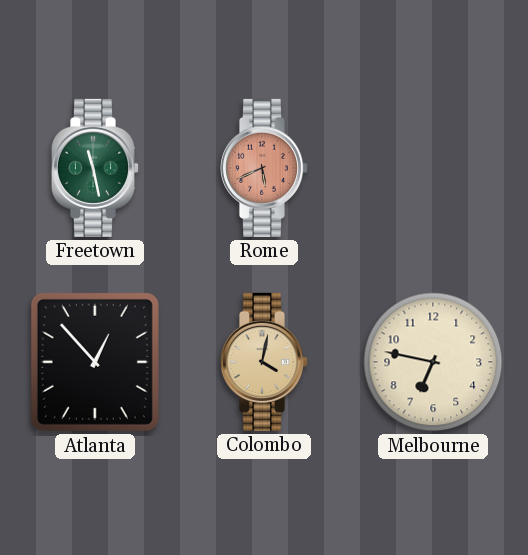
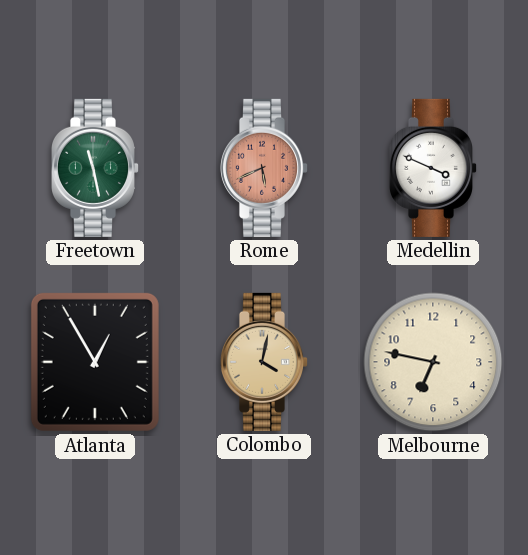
Medellin: none -> 3:49 (432, 168)
Atlanta: 12:53 -> 12:55 (95, 362)
